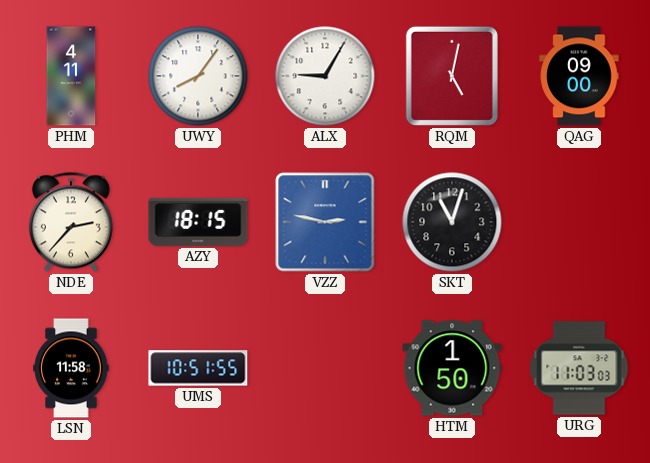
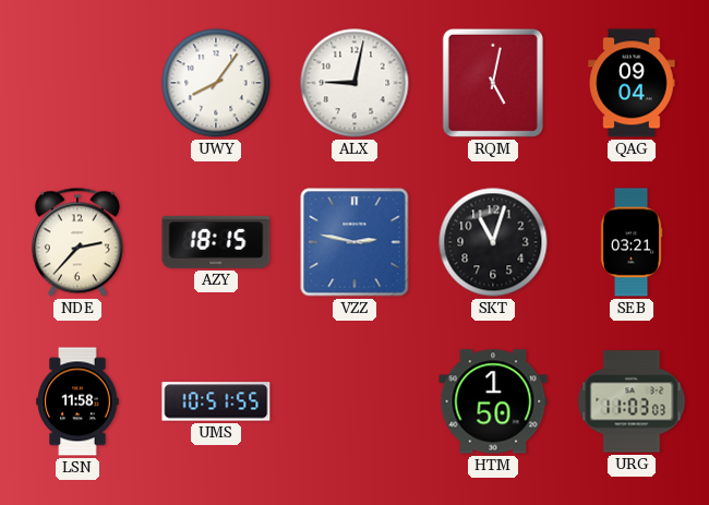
PHM: 4:11 -> none (71, 76)
ALX: 9:05 -> 9:02 (354, 83)
QAG: 09:00 -> 09:04 (632, 83)
SEB: none -> 03:21 (632, 242)
